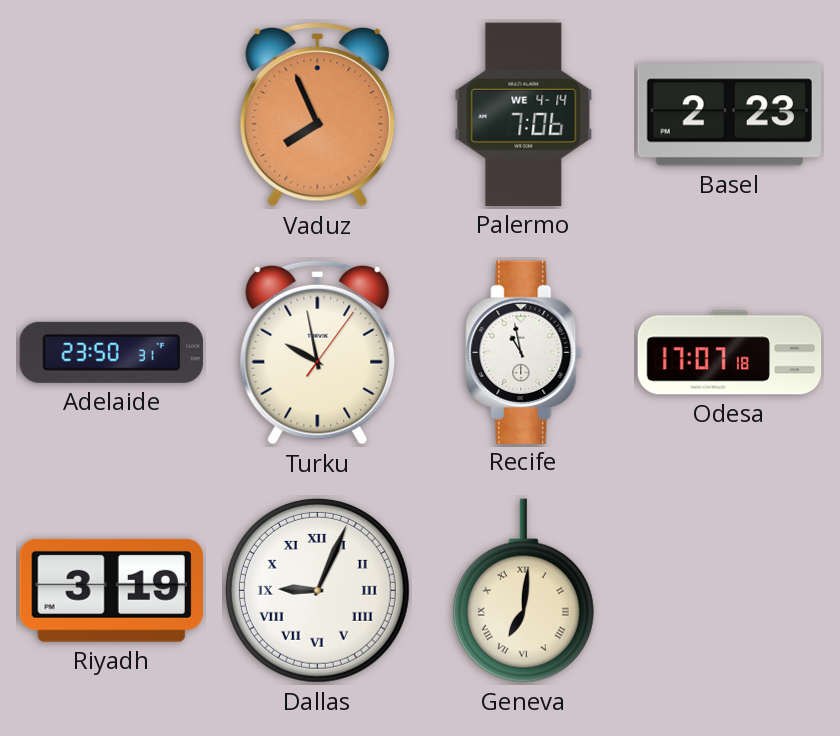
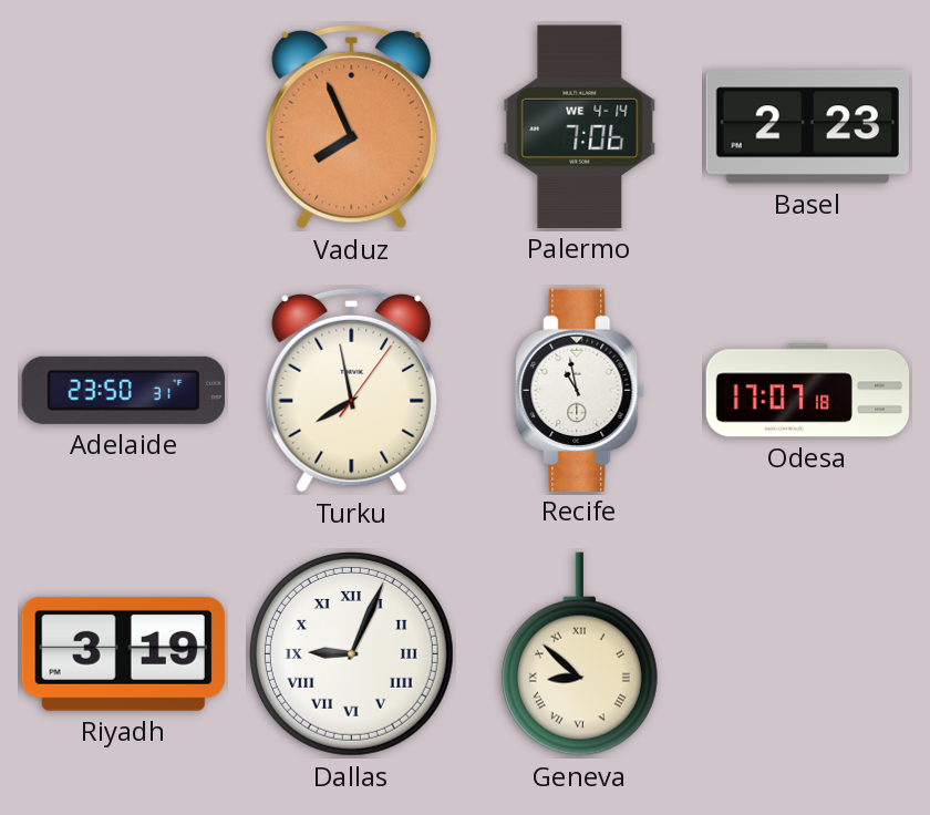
Turku: 9:58 -> 7:58 (352, 390)
Geneva: 7:01 -> 8:52 (579, 654)
